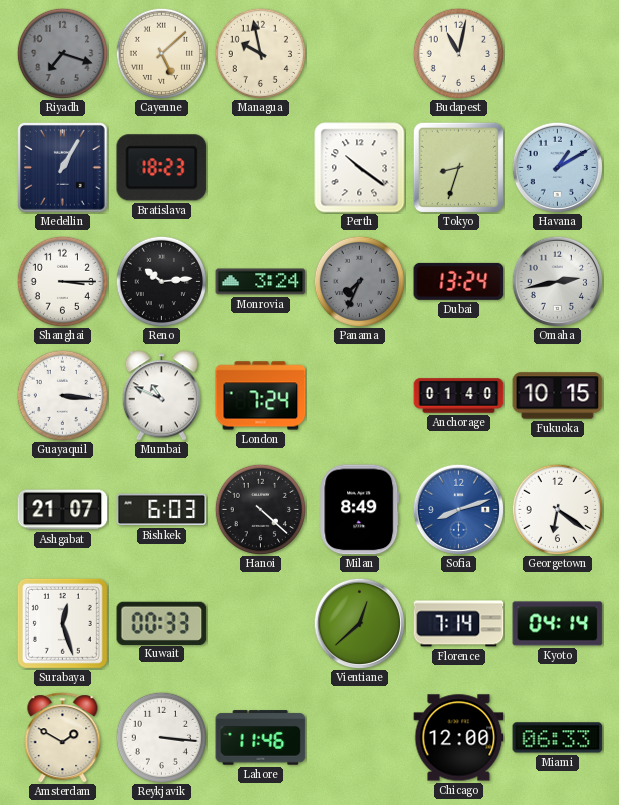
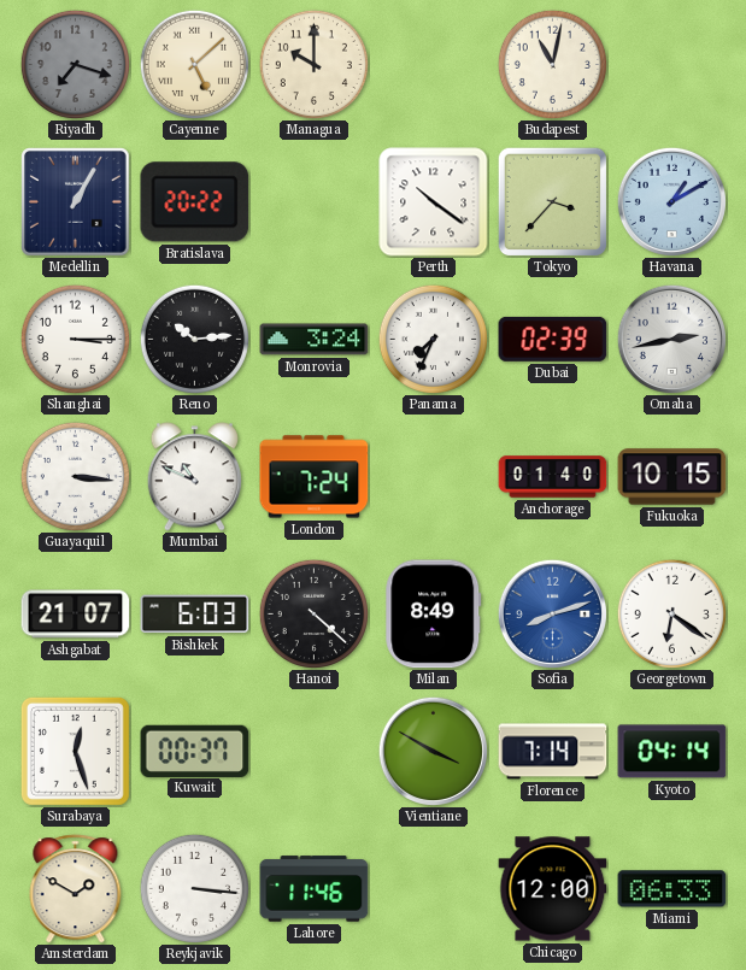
Managua: 9:58 -> 10:00 (313, 64)
Bratislava: 18:23 -> 20:22 (195, 202)
Tokyo: 8:33 -> 3:37 (552, 201)
Panama dial: grey -> white (433, 339)
Dubai: 13:24 -> 02:39 (553, 339)
Kuwait: 00:33 -> 00:37 (195, 751)
Vientiane: 12:38 -> 3:50 (433, 751)
